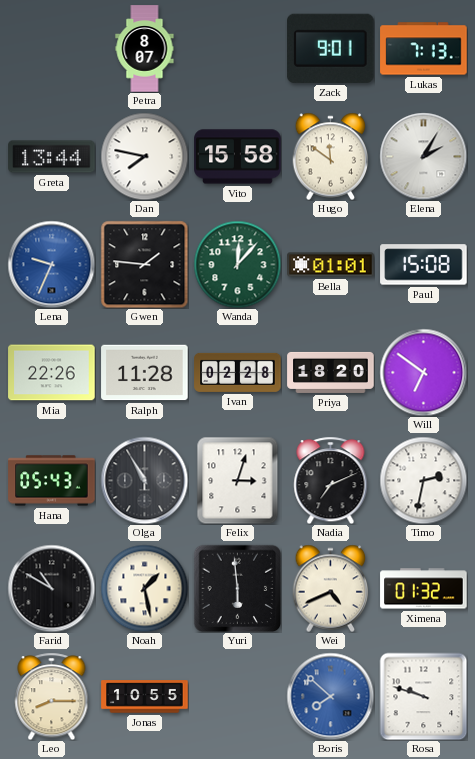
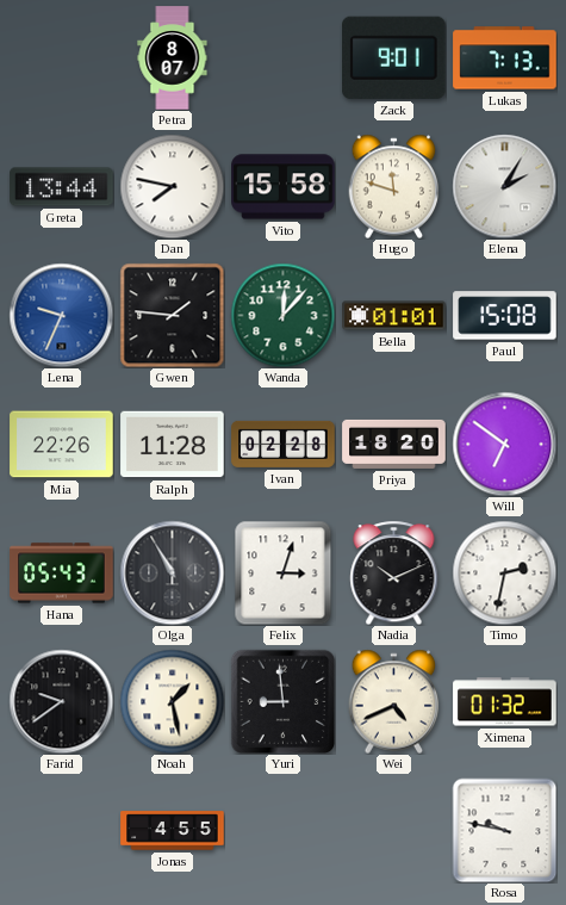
Hugo: 11:51 -> 11:48 (394, 186)
Nadia: 7:11 -> 10:11 (394, 572)
Farid: 10:50 -> 9:39 (61, 701)
Yuri: 5:59 -> 8:59 (282, 701)
Leo: 8:15 -> none (52, 696)
Jonas: 10:55 -> 4:55 (173, 831)
Boris: 7:52 -> none (330, 696)
Rosa: 9:48 -> 9:47 (504, 830)
